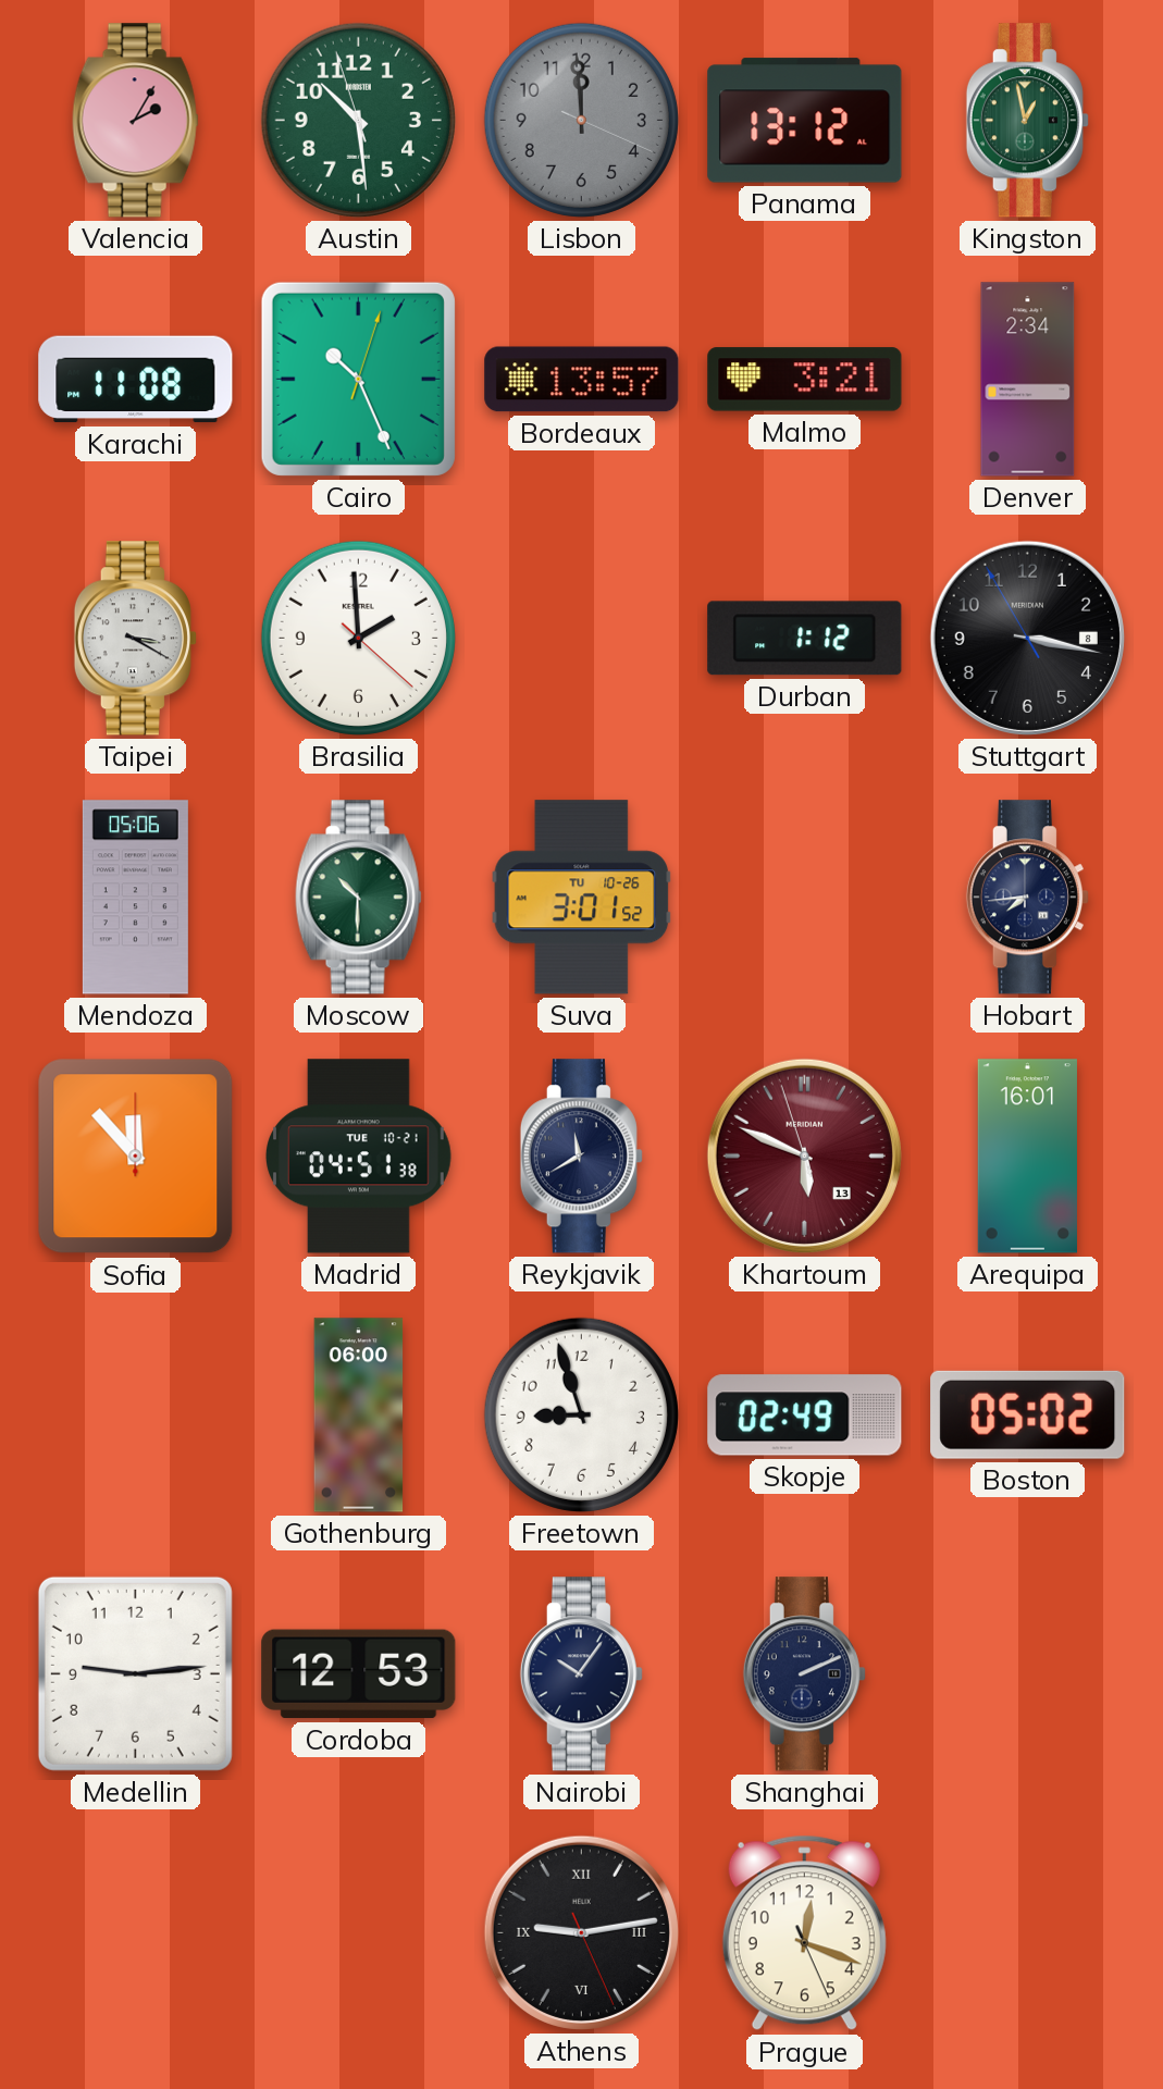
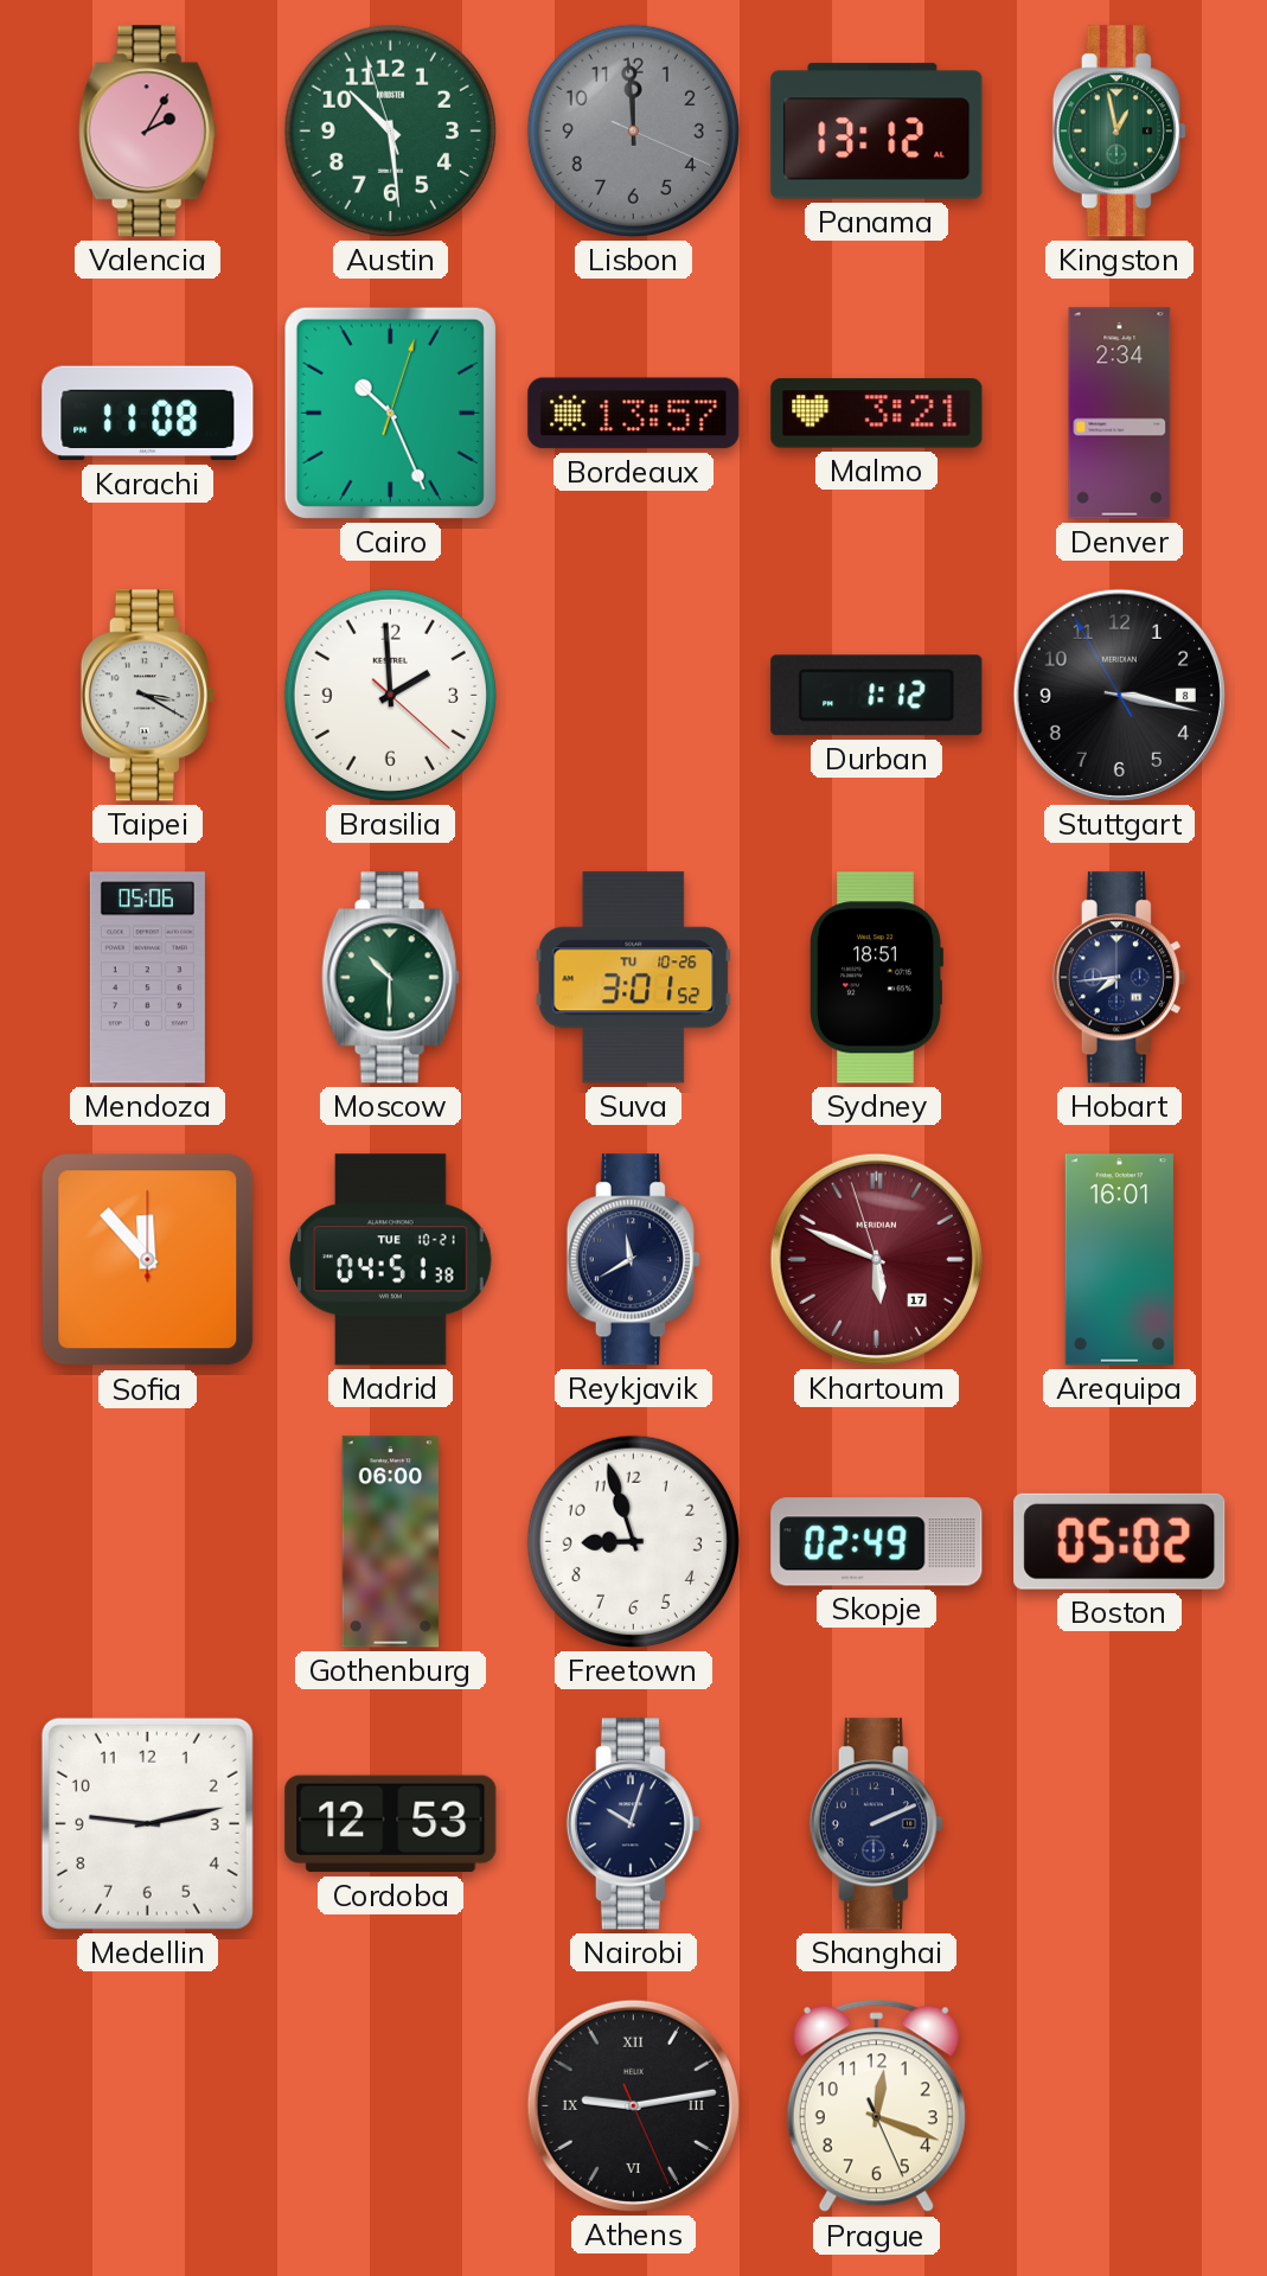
Sydney: none -> 18:51 (875, 978)
Khartoum date: 13 -> 17 (876, 1259)
Medellin: 9:14 -> 9:13 (147, 1823)
Nairobi: 10:06 -> 10:03 (633, 1824)
